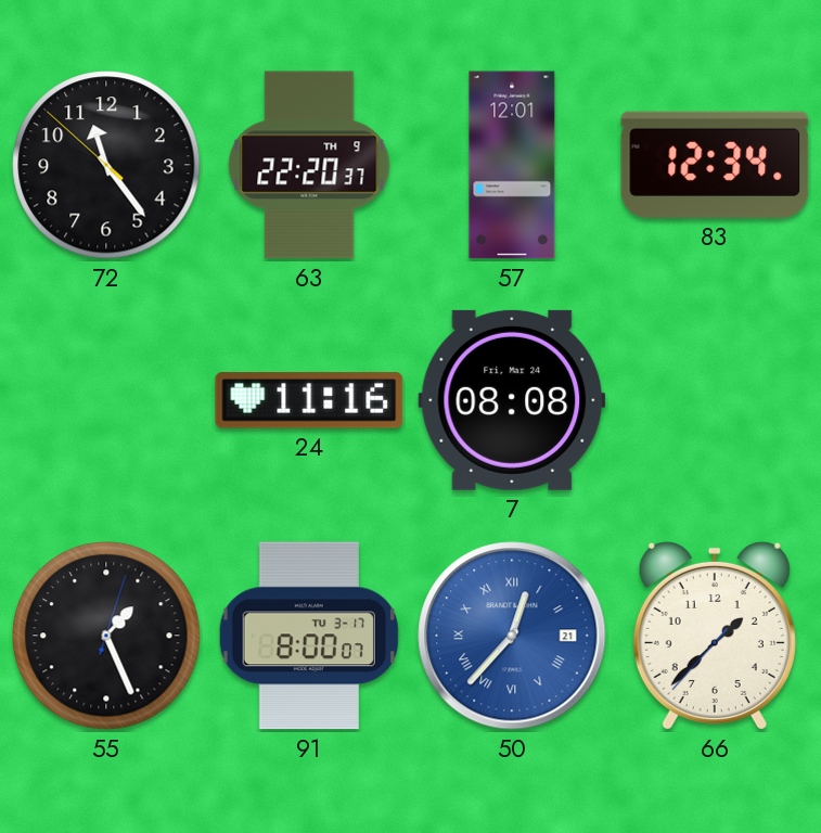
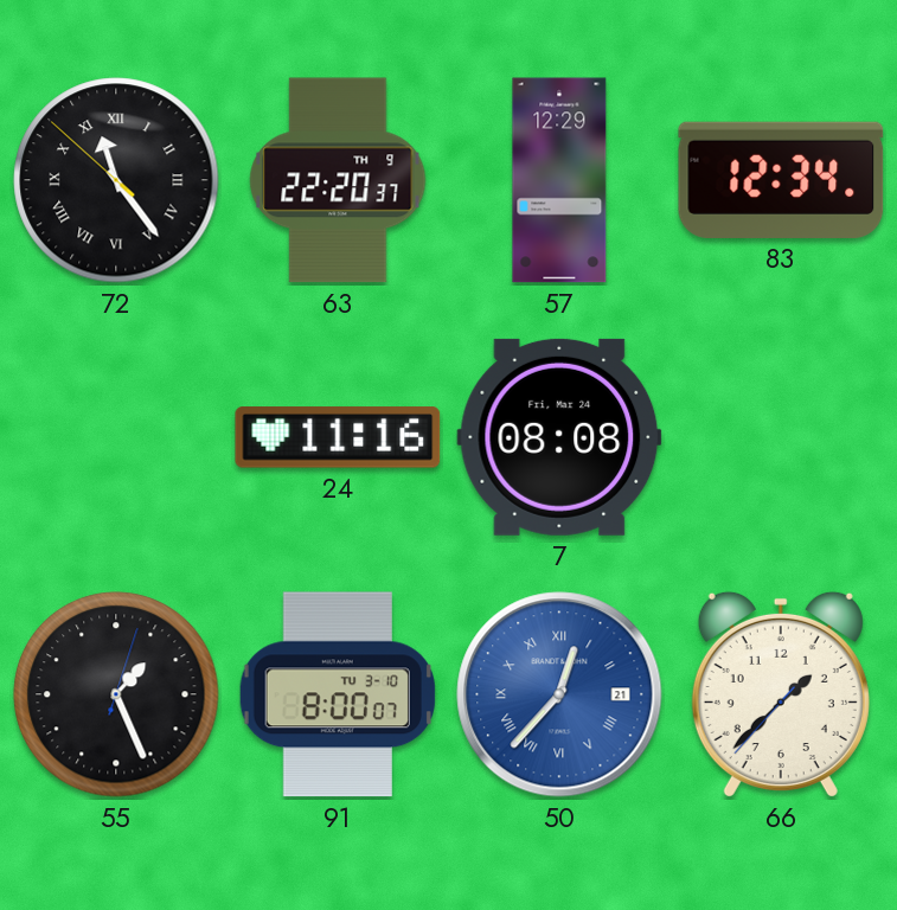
72 numerals: Arabic -> Roman (116, 180)
57: 12:01 -> 12:29 (559, 180)
91 date: TU 3-17 -> TU 3-10 (338, 694)
